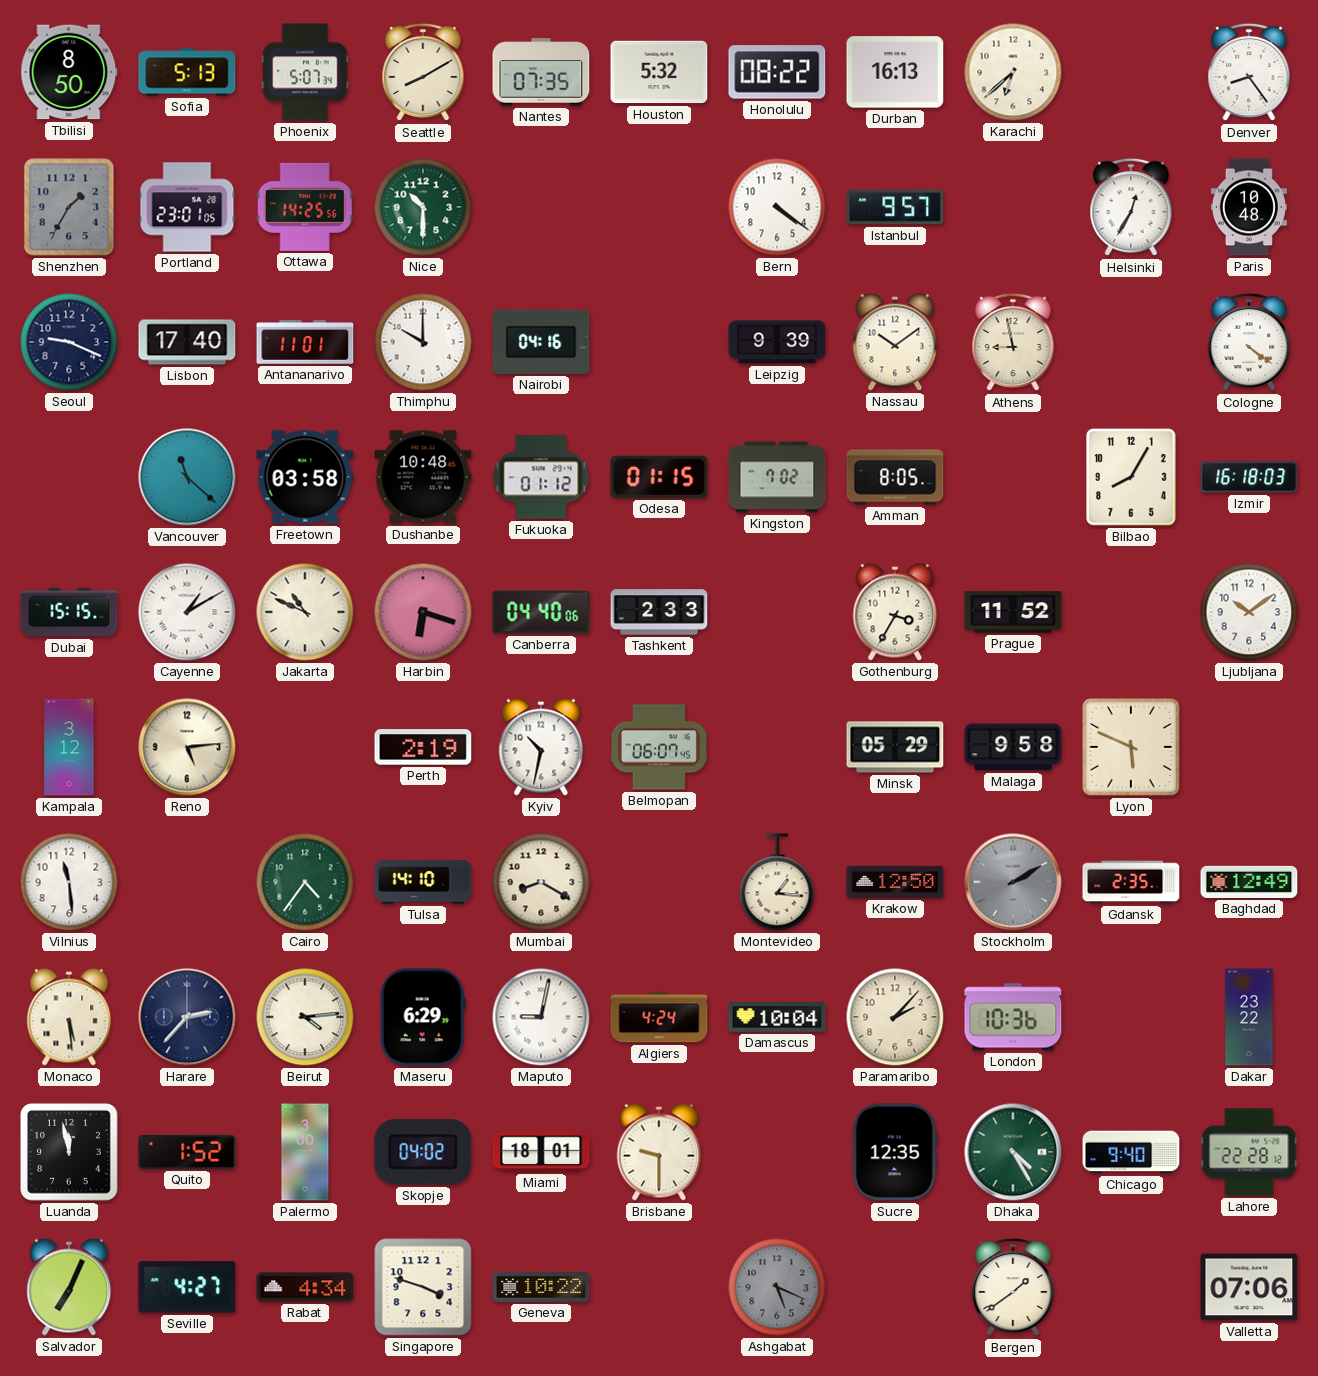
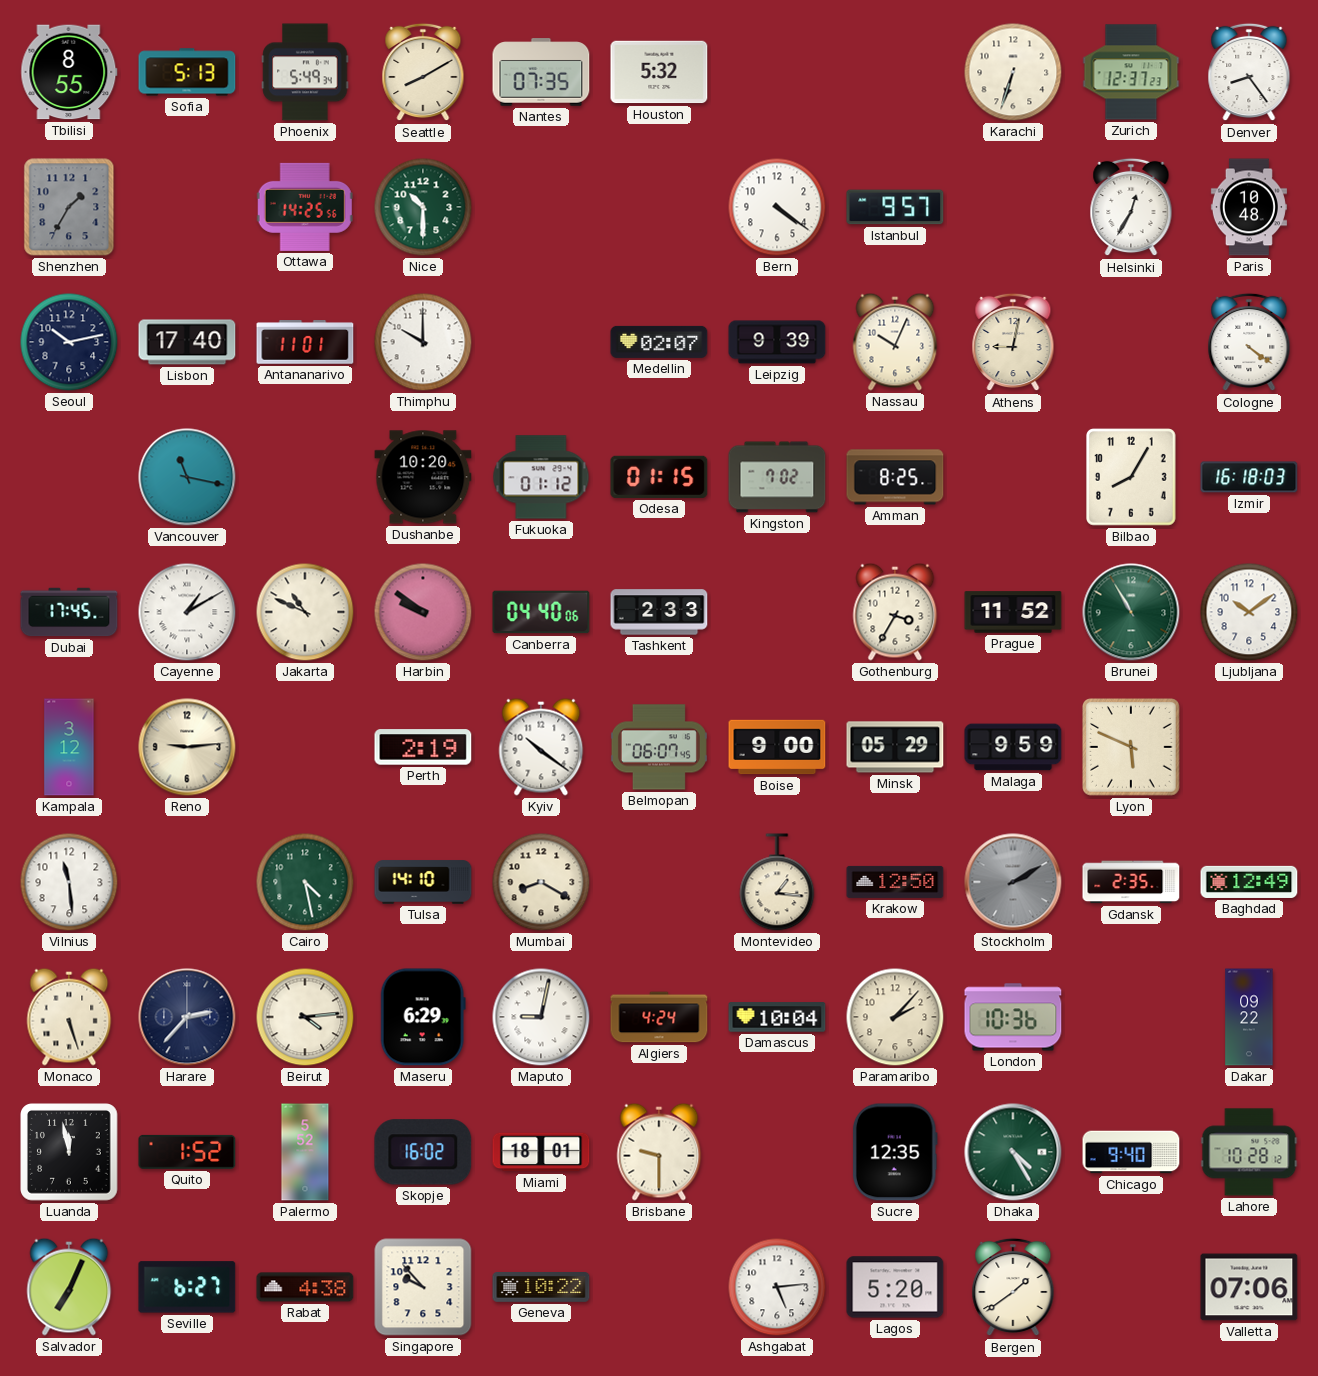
Tbilisi: 8:50 -> 8:55 (69, 72)
Phoenix: 5:07 -> 5:49 (305, 72)
Honolulu: 08:22 -> none (777, 72)
Durban: 16:13 -> none (895, 72)
Karachi: 6:38 -> 6:33 (1013, 72)
Zurich: none -> 12:37 (1131, 72)
Portland: 23:01 -> none (187, 207)
Seoul: 9:19 -> 10:13 (69, 342)
Nairobi: 04:16 -> none (541, 342)
Medellin: none -> 02:07 (659, 342)
Nassau: 10:09 -> 10:04 (895, 342)
Athens: 8:58 -> 9:02 (1013, 342)
Vancouver: 11:22 -> 11:17 (187, 477)
Freetown: 03:58 -> none (305, 477)
Dushanbe: 10:48 -> 10:20 (423, 477)
Amman: 8:05 -> 8:25 (895, 477)
Dubai: 15:15 -> 17:45 (69, 612)
Harbin: 6:18 -> 9:51 (423, 612)
Brunei: none -> 10:55 (1131, 612)
Reno: 5:14 -> 9:14 (187, 747)
Kyiv: 10:32 -> 10:21 (541, 747)
Boise: none -> 9:00 (777, 747)
Malaga: 9:58 -> 9:59 (1013, 747)
Cairo: 4:36 -> 4:28 (305, 882)
Monaco: 5:29 -> 5:27 (69, 1017)
Dakar: 23:22 -> 09:22 (1249, 1017)
Palermo: 3:00 -> 5:52 (305, 1152)
Skopje: 04:02 -> 16:02 (423, 1152)
Lahore: 22:28 -> 10:28 (1249, 1152)
Seville: 4:27 -> 6:27 (187, 1287)
Rabat: 4:34 -> 4:38 (305, 1287)
Singapore: 3:48 -> 9:53 (423, 1287)
Ashgabat: 5:19 -> 5:14 (777, 1287)
Ashgabat dial: grey -> white (777, 1287)
Lagos: none -> 5:20 (895, 1287)
